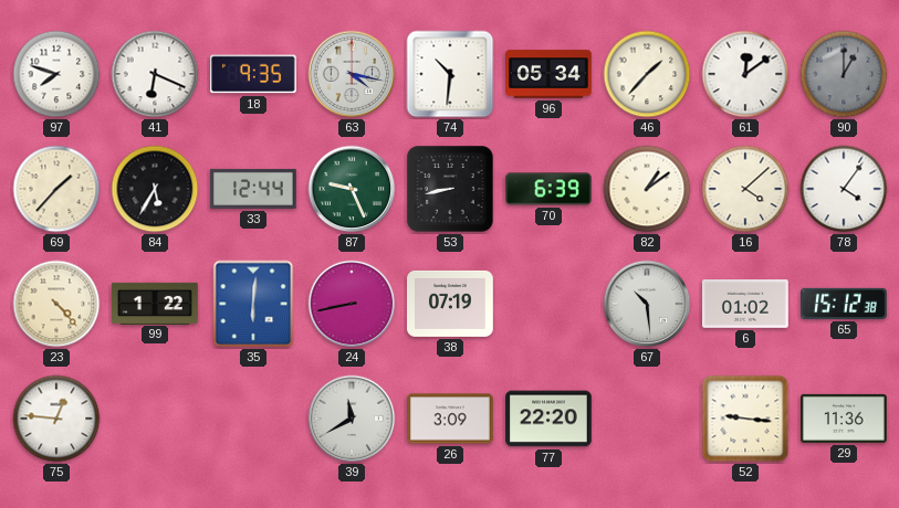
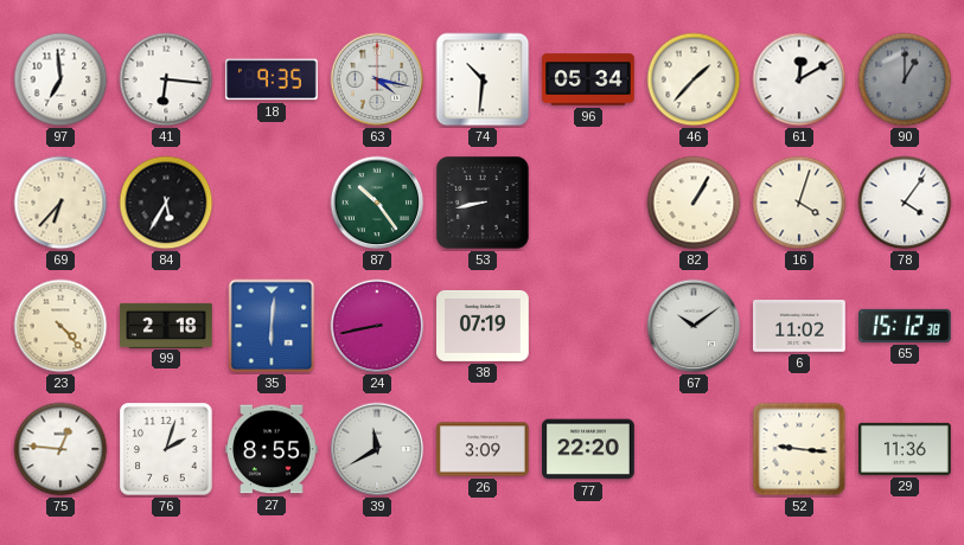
97: 7:48 -> 6:59 (60, 79)
41: 6:19 -> 6:16 (166, 79)
61: 12:09 -> 12:10 (799, 79)
69: 1:37 -> 6:37 (60, 203)
33: 12:44 -> none (253, 189)
87: 9:26 -> 10:24 (377, 203)
70: 6:39 -> none (548, 189)
82: 1:09 -> 1:05 (694, 203)
16: 4:08 -> 4:03 (799, 203)
99: 1:22 -> 2:18 (166, 325)
67: 10:29 -> 10:09 (694, 326)
6: 01:02 -> 11:02 (799, 327)
76: none -> 2:03 (167, 450)
27: none -> 8:55 (273, 449)
